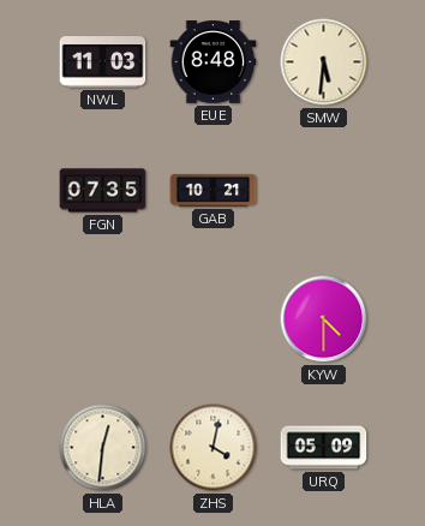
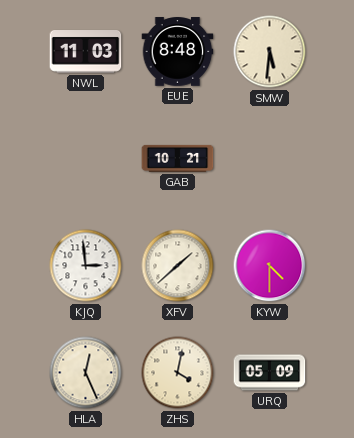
FGN: 07:35 -> none (103, 191)
KJQ: none -> 2:59 (86, 266)
XFV: none -> 1:38 (178, 266)
HLA: 12:31 -> 12:26 (86, 373)
